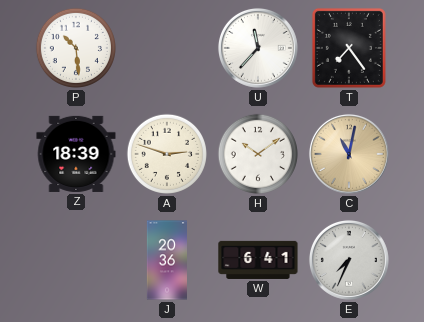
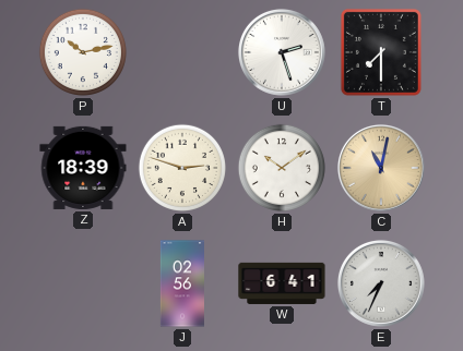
P: 10:29 -> 10:13 (83, 52)
U: 11:37 -> 2:27 (282, 52)
T: 7:24 -> 7:30 (381, 52)
J: 20:36 -> 02:56 (181, 283)
